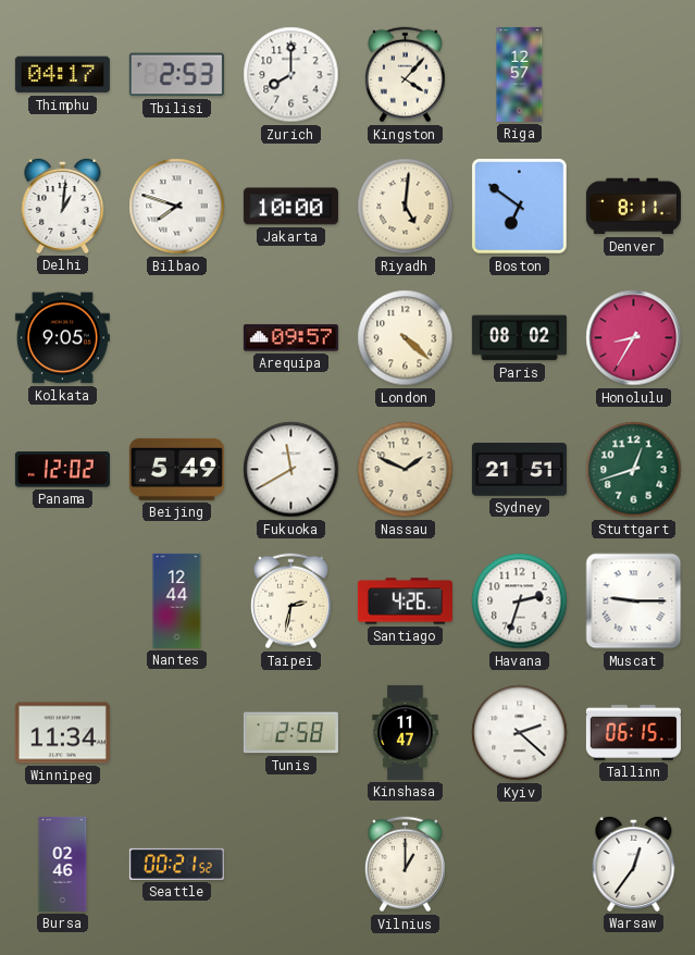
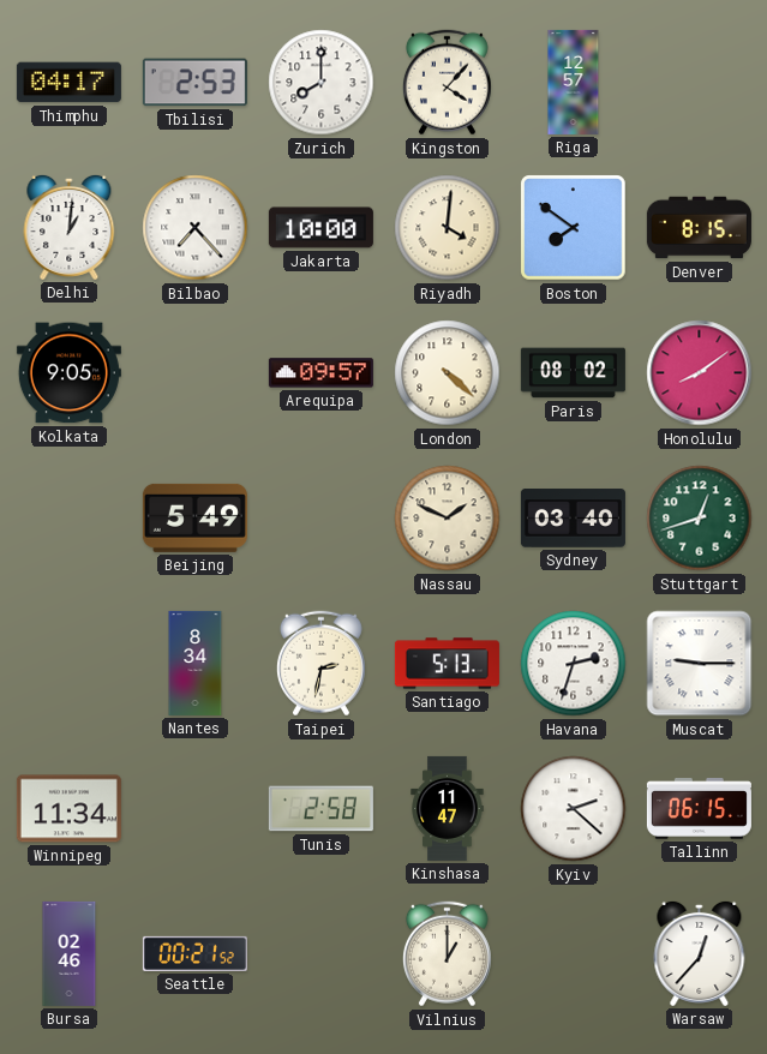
Bilbao: 7:48 -> 7:23 (196, 228)
Riyadh: 5:01 -> 4:01 (448, 228)
Boston: 6:51 -> 7:51 (574, 228)
Denver: 8:11 -> 8:15 (699, 228)
Honolulu: 8:35 -> 8:09 (700, 373)
Panama: 12:02 -> none (62, 470)
Fukuoka: 11:40 -> none (291, 470)
Sydney: 21:51 -> 03:40 (573, 519)
Nantes: 12:44 -> 8:34 (196, 663)
Santiago: 4:26 -> 5:13 (447, 664)
Warsaw: 12:36 -> 12:37 (700, 953)
